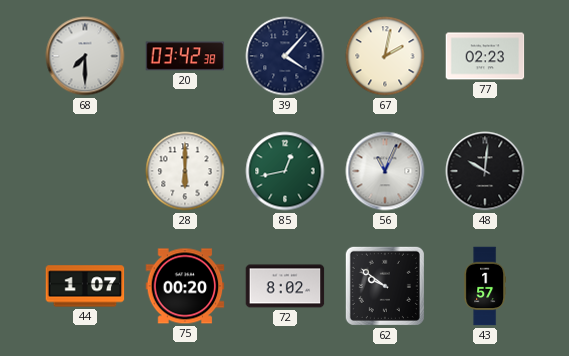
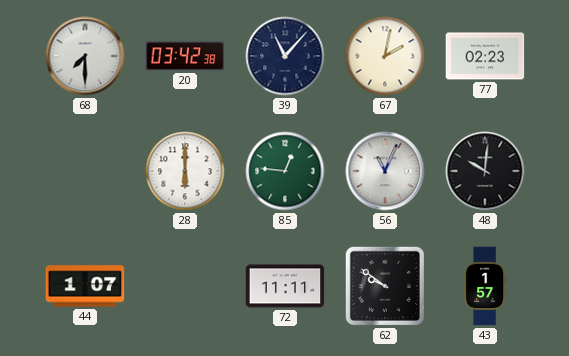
39: 4:07 -> 11:07 (285, 56)
85: 12:43 -> 12:46 (285, 171)
75: 00:20 -> none (185, 286)
72: 8:02 -> 11:11 (285, 286)
